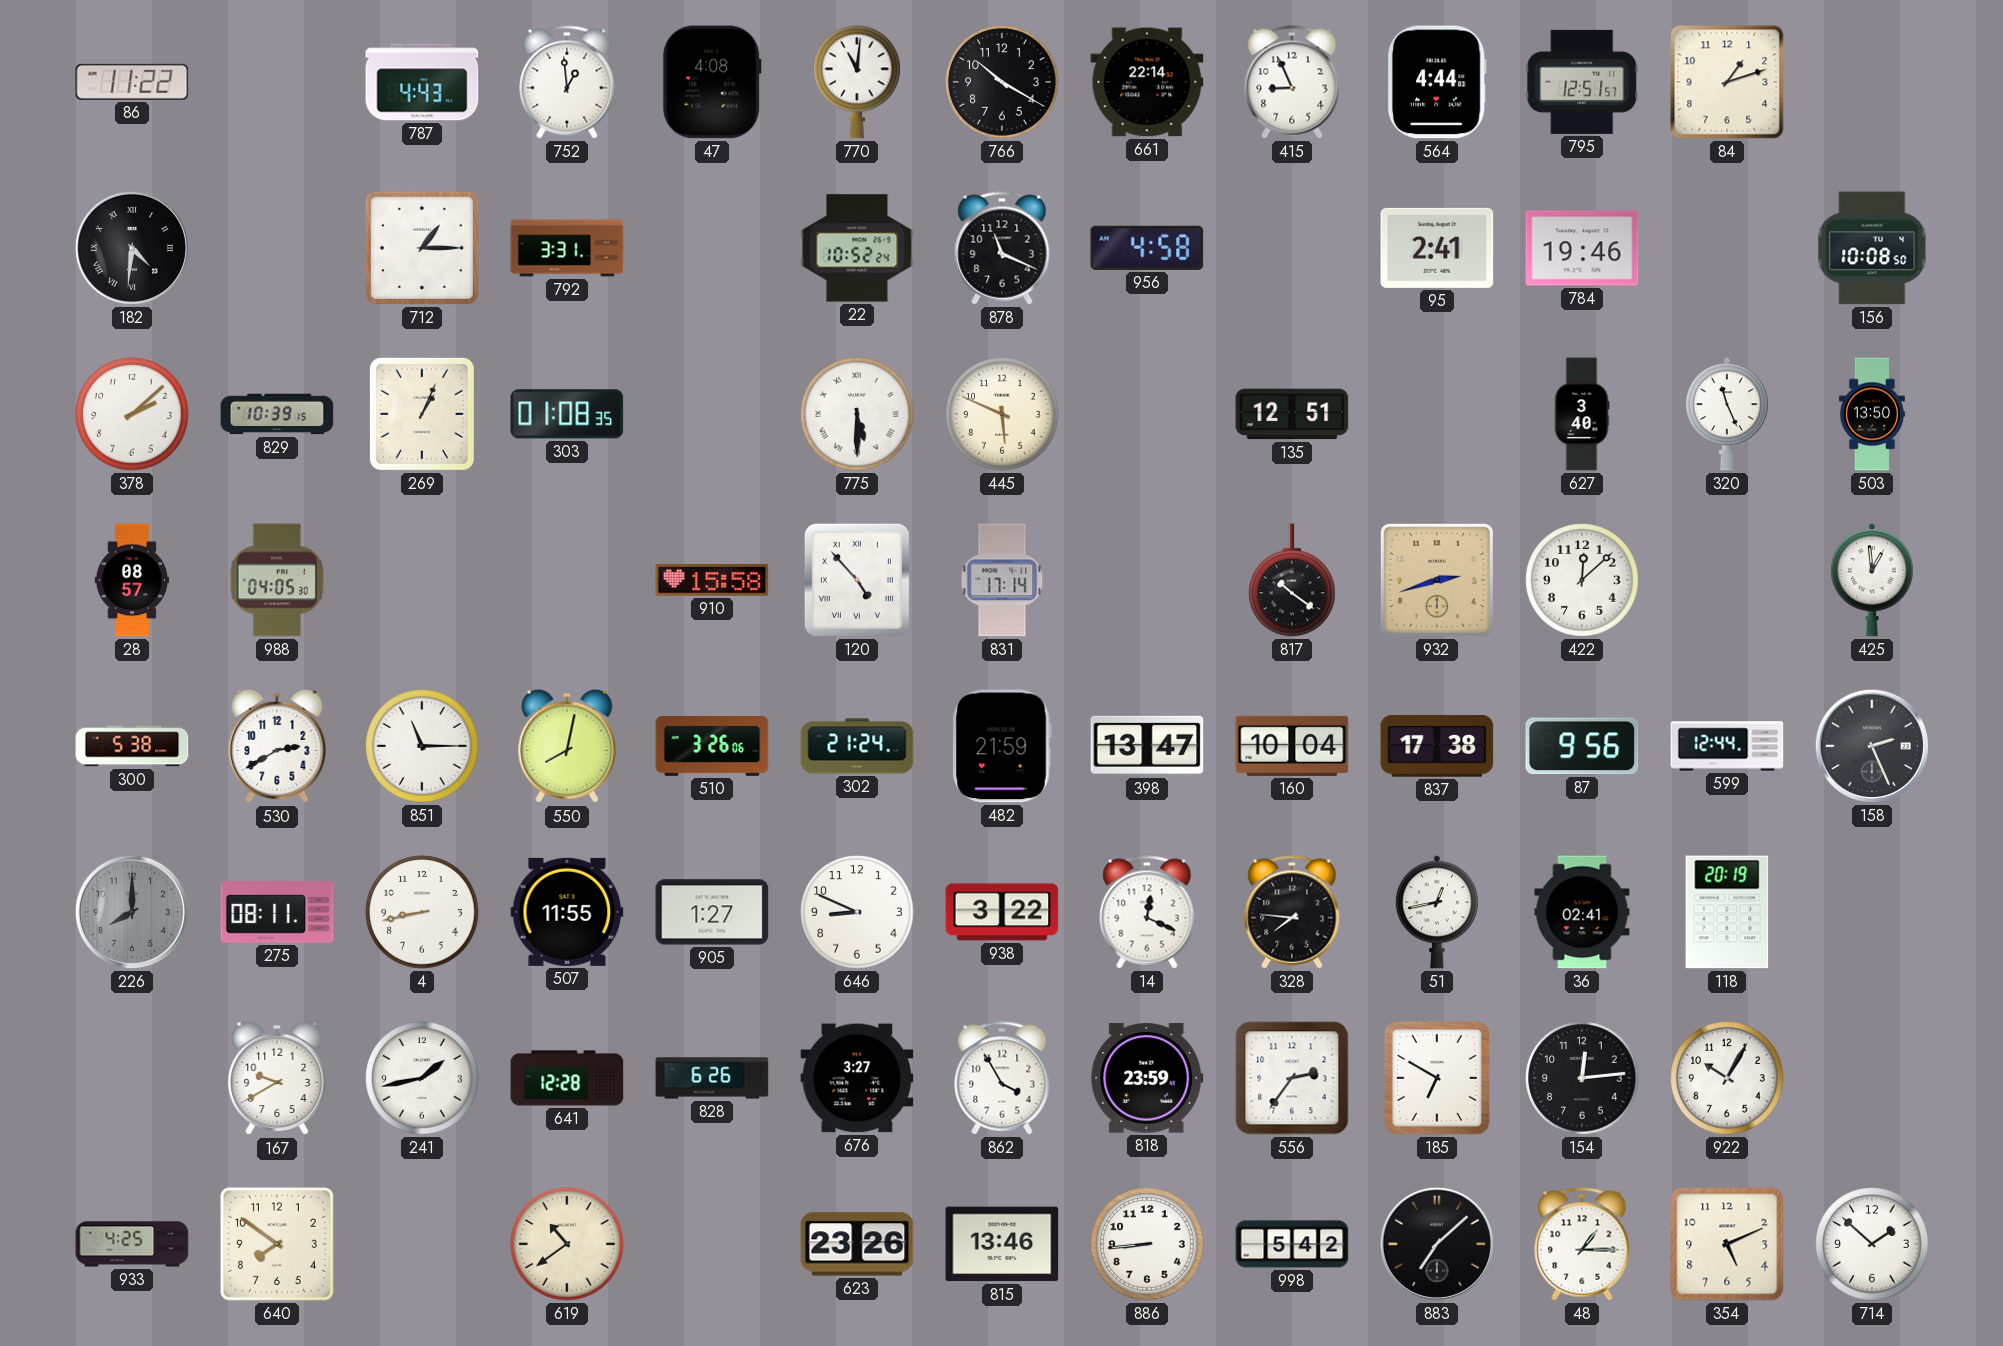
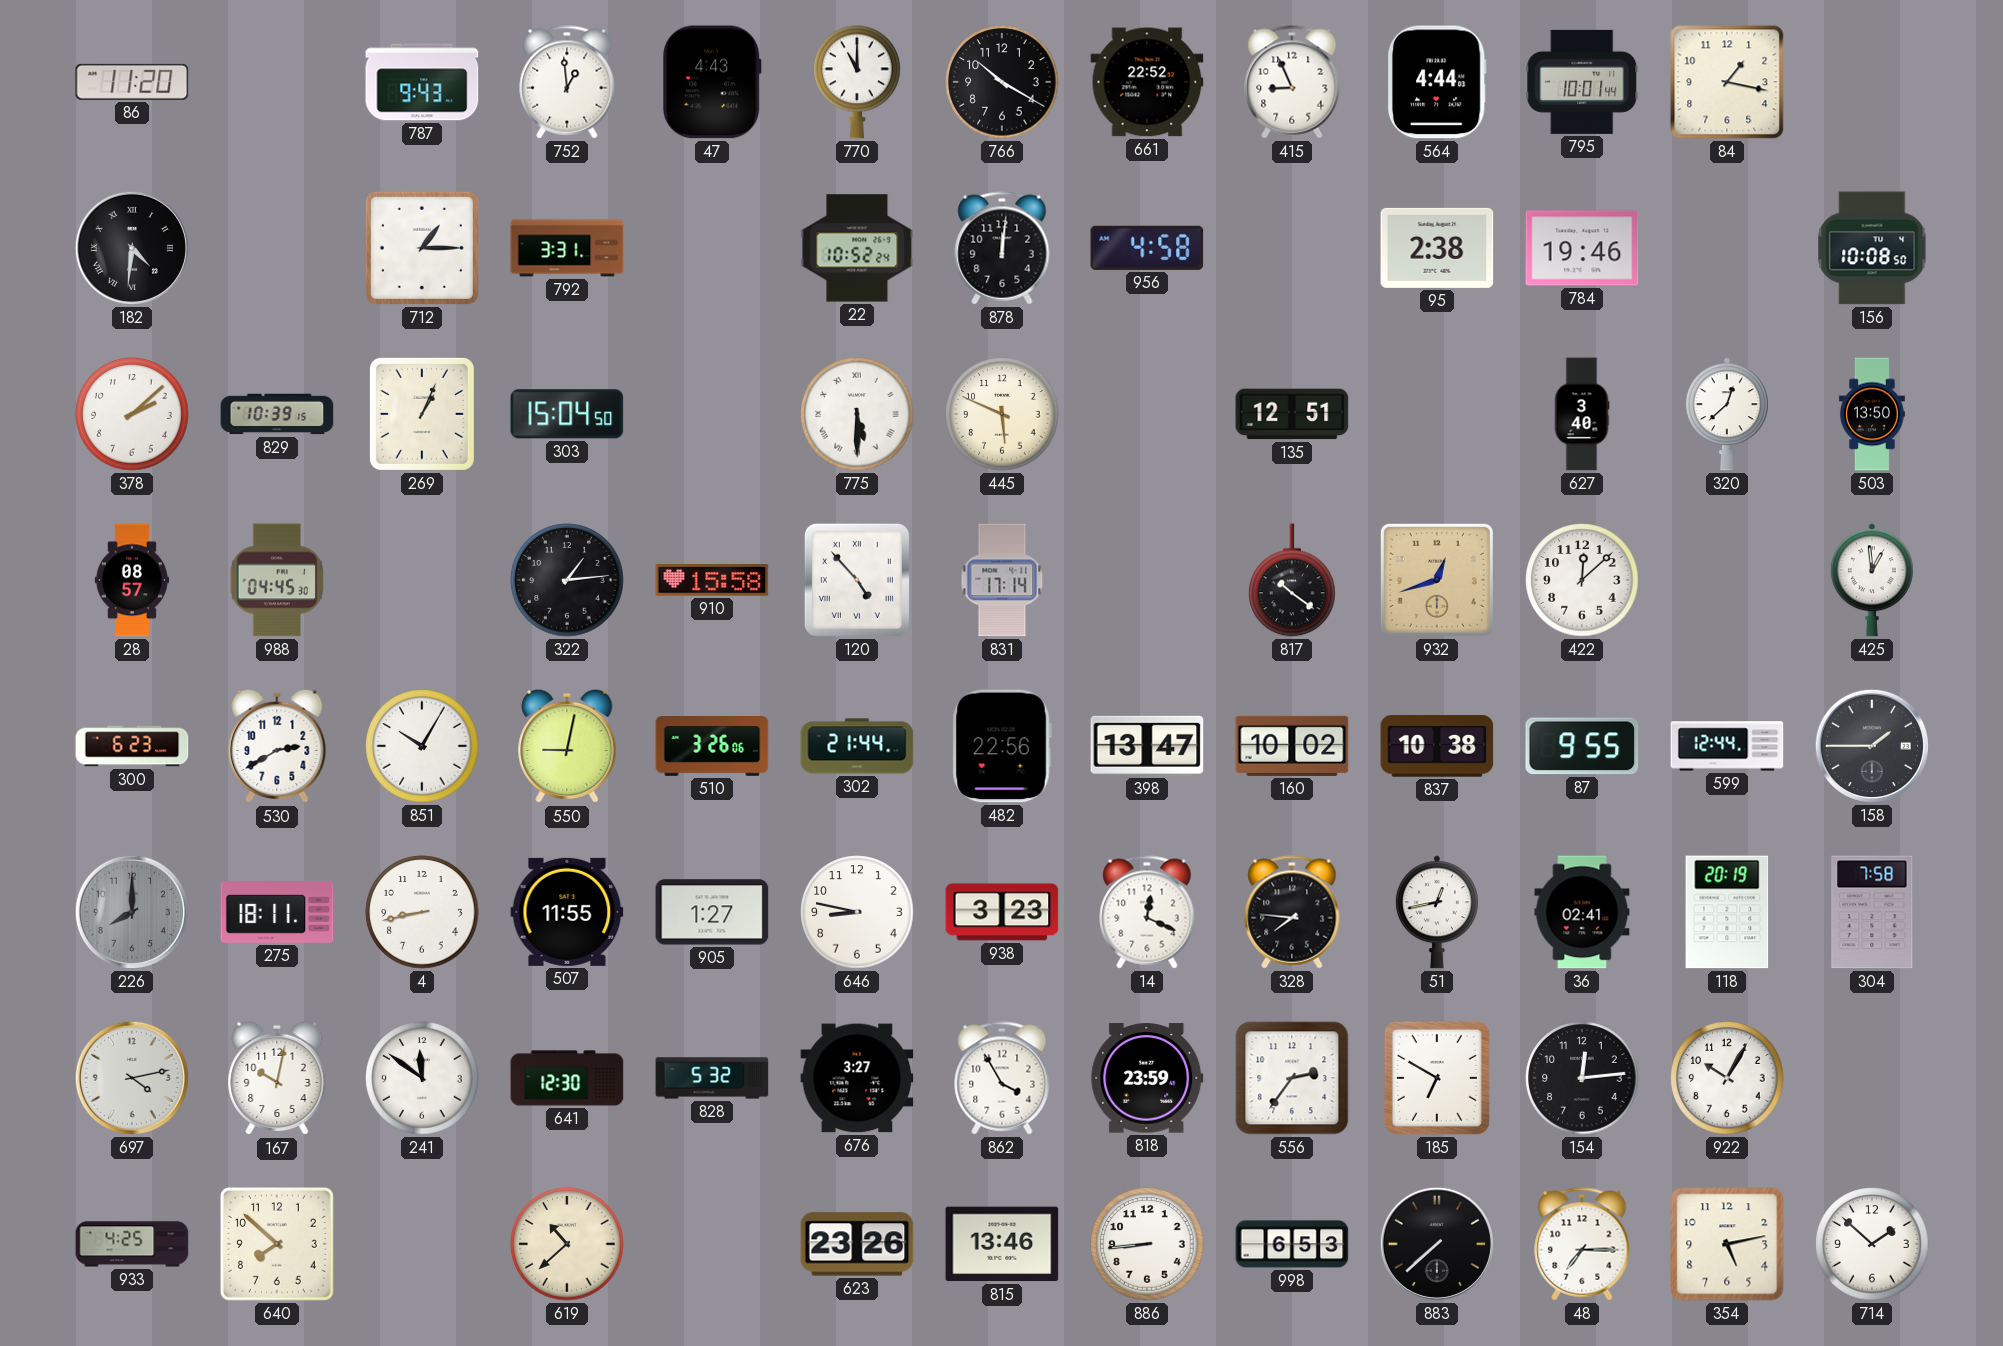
86: 11:22 -> 11:20 (132, 82)
787: 4:43 -> 9:43 (422, 82)
47: 4:08 -> 4:43 (712, 82)
770: 11:01 -> 11:00 (857, 82)
661: 22:14 -> 22:52 (1147, 82)
795: 12:51 -> 10:01 (1582, 82)
84: 1:12 -> 1:17 (1727, 82)
878: 11:19 -> 12:01 (1002, 248)
95: 2:41 -> 2:38 (1437, 248)
303: 01:08 -> 15:04 (567, 414)
320: 11:26 -> 12:38 (1727, 414)
988: 04:05 -> 04:45 (277, 580)
322: none -> 1:14 (567, 580)
932: 2:42 -> 12:42 (1437, 580)
300: 5:38 -> 6:23 (132, 746)
851: 11:15 -> 10:05 (422, 746)
550: 8:02 -> 9:02 (567, 746)
302: 21:24 -> 21:44 (857, 746)
482: 21:59 -> 22:56 (1002, 746)
160: 10:04 -> 10:02 (1292, 746)
837: 17:38 -> 10:38 (1437, 746)
87: 9:56 -> 9:55 (1582, 746)
158: 2:26 -> 1:45 (1872, 746)
275: 08:11 -> 18:11 (277, 913)
646: 8:49 -> 8:47 (857, 912)
938: 3:22 -> 3:23 (1002, 912)
304: none -> 7:58 (1872, 912)
697: none -> 4:13 (132, 1078)
167: 9:40 -> 10:02 (277, 1078)
241: 1:43 -> 11:51 (422, 1078)
641: 12:28 -> 12:30 (567, 1078)
828: 6:26 -> 5:32 (712, 1078)
640: 7:51 -> 7:52 (277, 1244)
619: 10:39 -> 10:38 (567, 1244)
998: 5:42 -> 6:53 (1292, 1244)
883: 7:08 -> 7:38 (1437, 1244)
48: 1:15 -> 7:15 (1582, 1244)
354: 5:11 -> 5:13 (1727, 1244)
